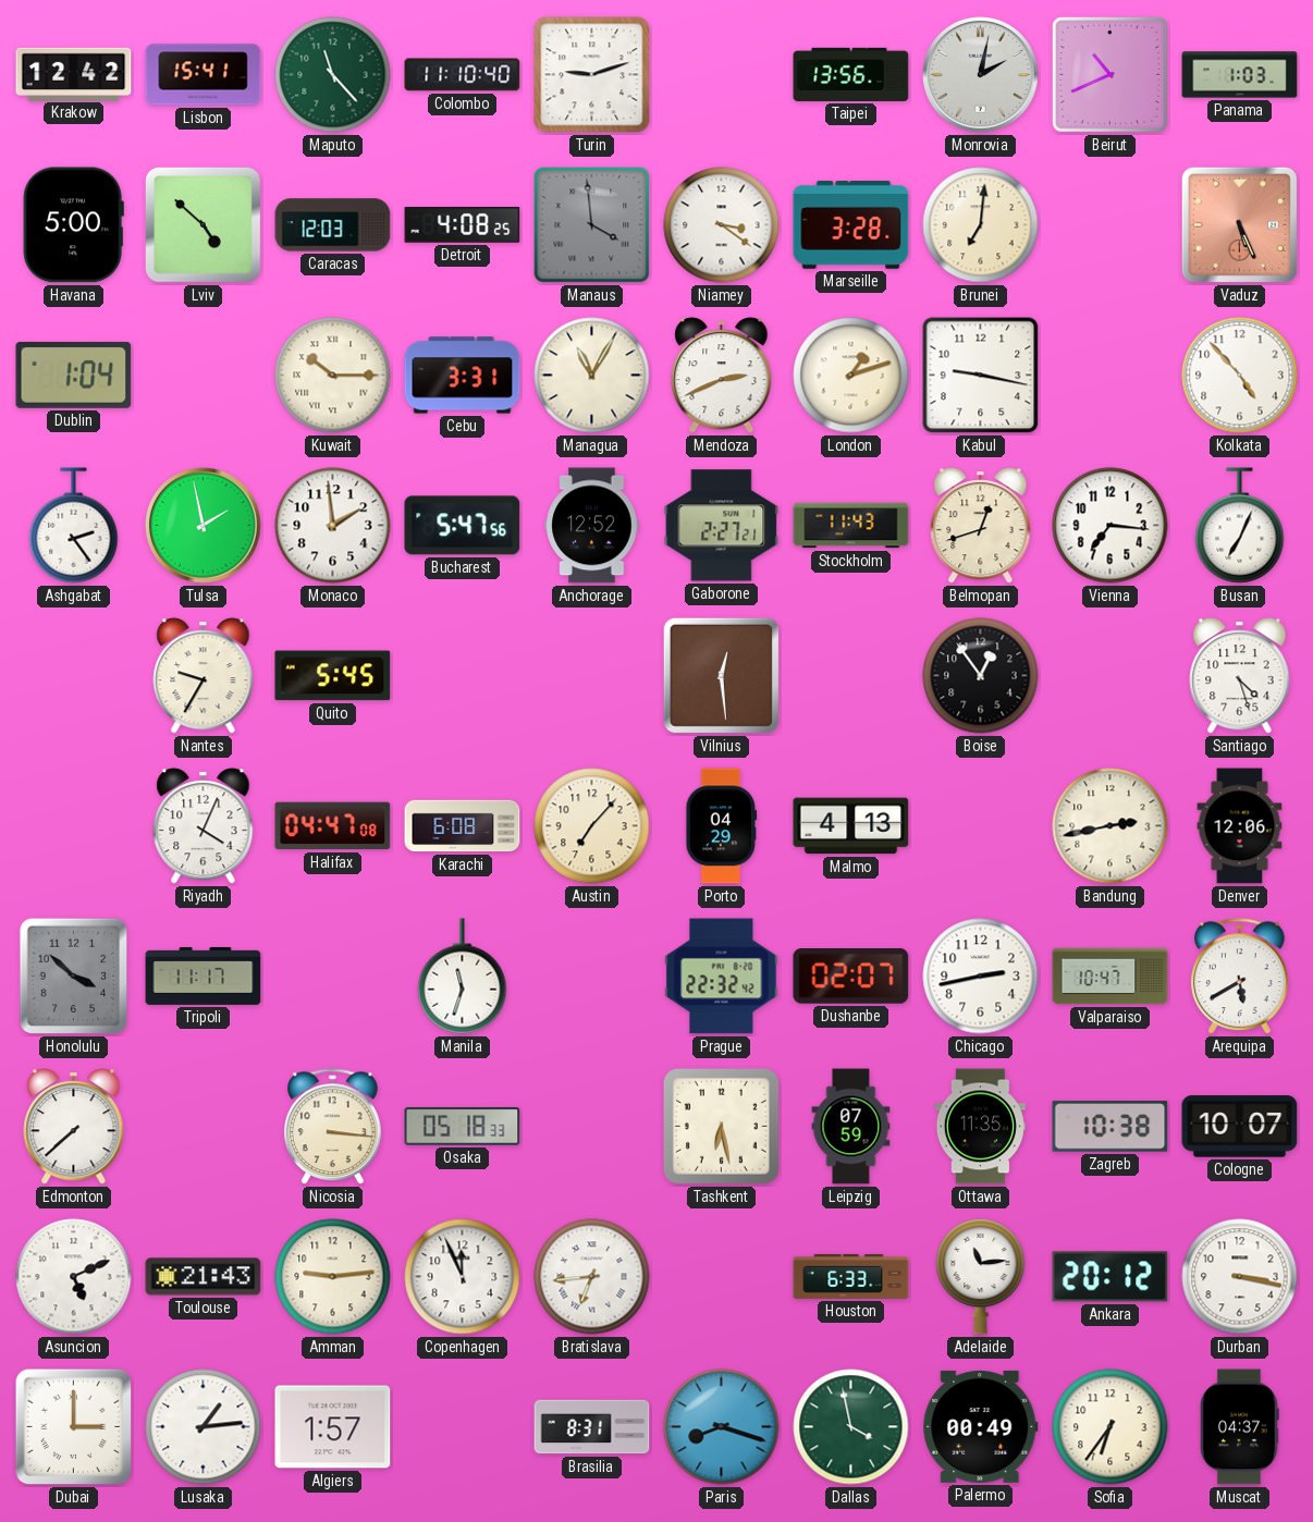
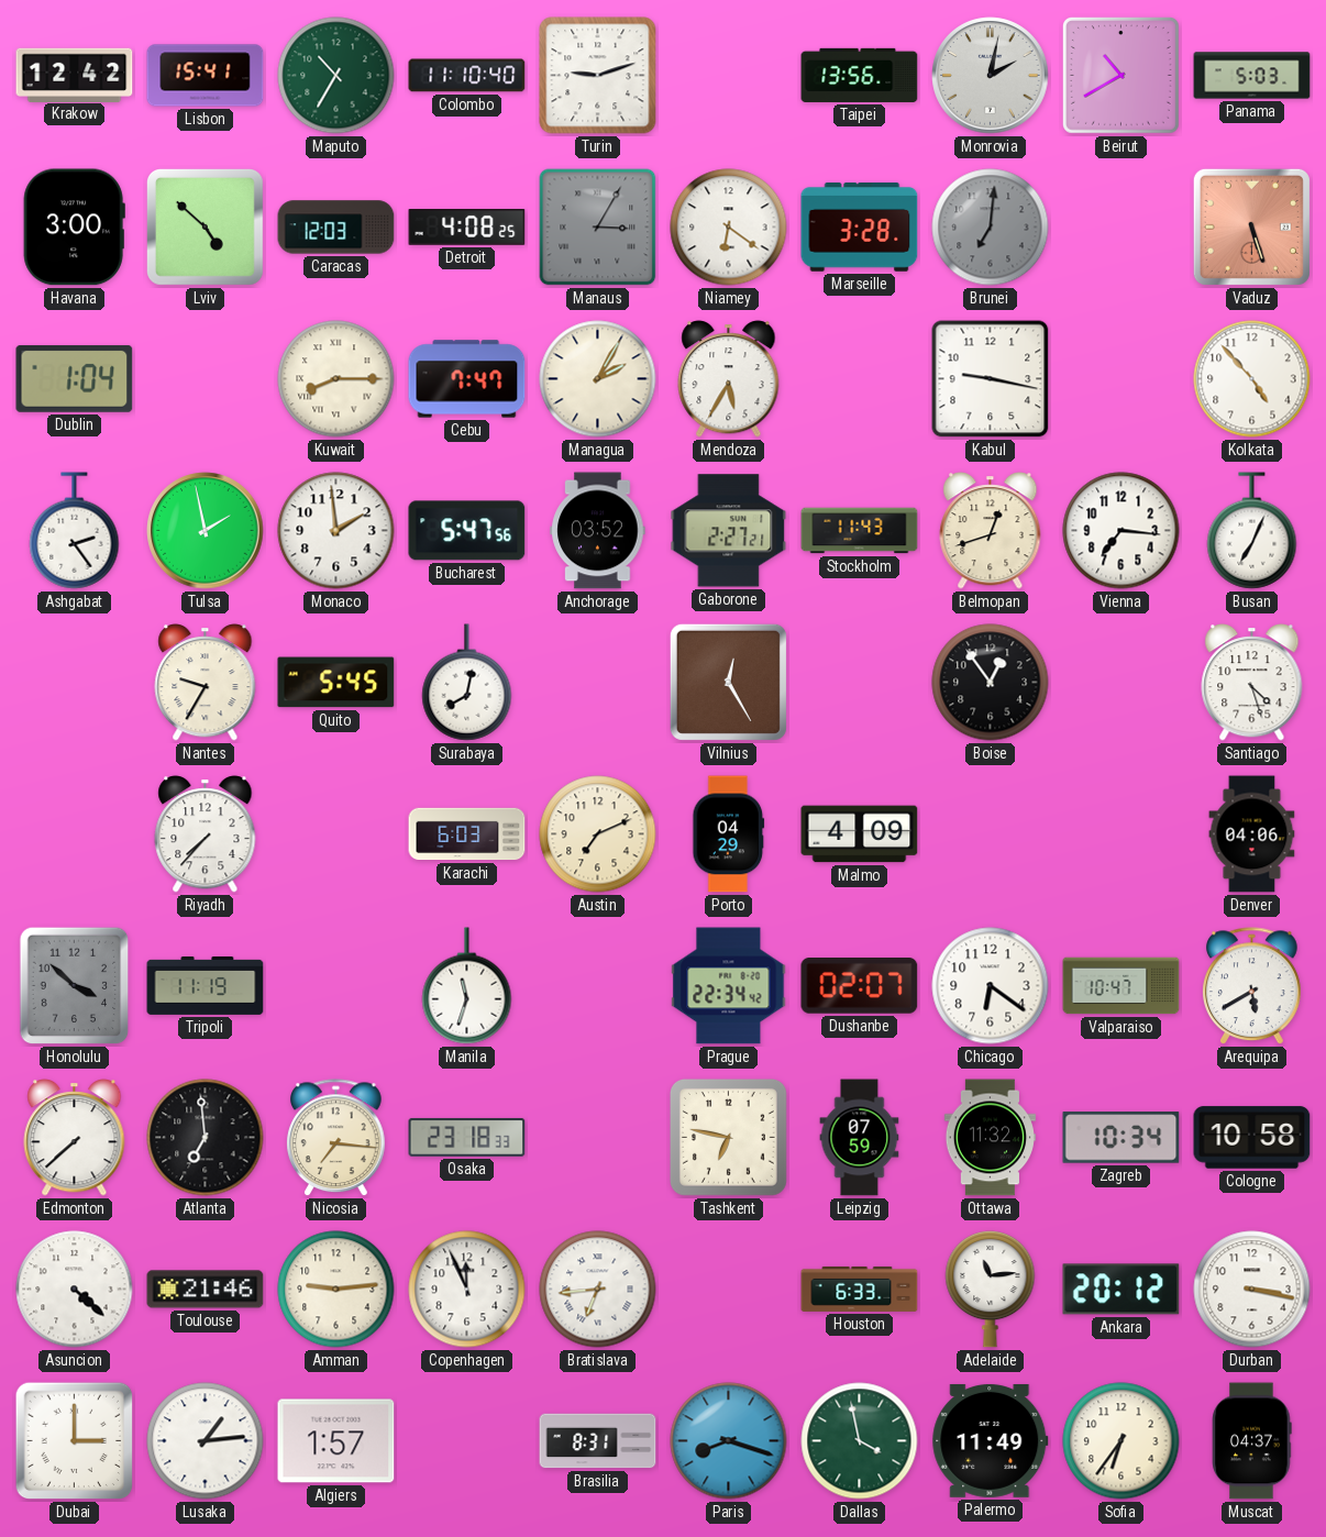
Maputo: 11:23 -> 10:35 (336, 76)
Beirut: 10:41 -> 10:40 (1120, 75)
Panama: 1:03 -> 5:03 (1252, 76)
Havana: 5:00 -> 3:00 (74, 228)
Manaus: 3:59 -> 3:05 (598, 228)
Niamey: 3:21 -> 6:21 (729, 228)
Brunei dial: cream -> grey (991, 228)
Vaduz: 5:26 -> 5:27 (1251, 226)
Kuwait: 10:15 -> 8:15 (336, 379)
Cebu: 3:31 -> 7:47 (467, 379)
Managua: 11:05 -> 2:05 (598, 379)
Mendoza: 2:41 -> 5:35 (729, 379)
London: 1:12 -> none (851, 376)
Anchorage: 12:52 -> 03:52 (598, 531)
Surabaya: none -> 8:02 (467, 683)
Vilnius: 12:29 -> 12:25 (728, 682)
Riyadh: 4:04 -> 7:37 (206, 834)
Halifax: 04:47 -> none (333, 826)
Karachi: 6:08 -> 6:03 (467, 834)
Austin: 7:07 -> 7:11 (598, 834)
Malmo: 4:13 -> 4:09 (860, 834)
Bandung: 2:43 -> none (1110, 826)
Denver: 12:06 -> 04:06 (1252, 834)
Tripoli: 11:17 -> 11:19 (206, 985)
Prague: 22:32 -> 22:34 (729, 986)
Chicago: 2:43 -> 6:21 (991, 986)
Atlanta: none -> 6:59 (206, 1138)
Nicosia: 3:16 -> 7:16 (336, 1138)
Osaka: 05:18 -> 23:18 (467, 1137)
Tashkent: 6:28 -> 6:47 (728, 1137)
Ottawa: 11:35 -> 11:32 (990, 1138)
Zagreb: 10:38 -> 10:34 (1121, 1138)
Cologne: 10:07 -> 10:58 (1252, 1138)
Asuncion: 5:11 -> 4:22 (75, 1290)
Toulouse: 21:43 -> 21:46 (206, 1290)
Palermo: 00:49 -> 11:49 (991, 1440)
